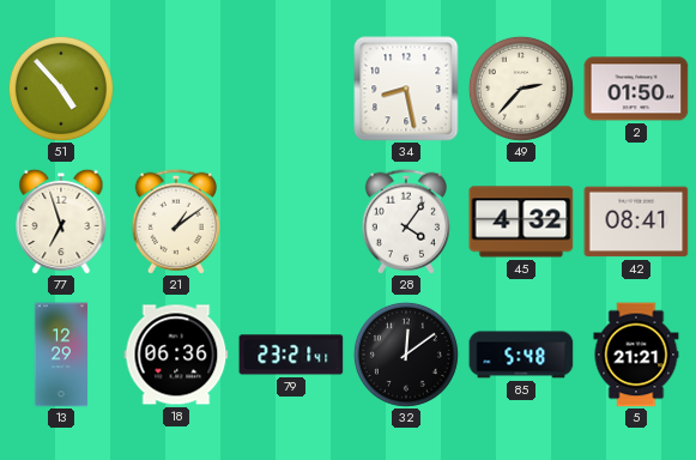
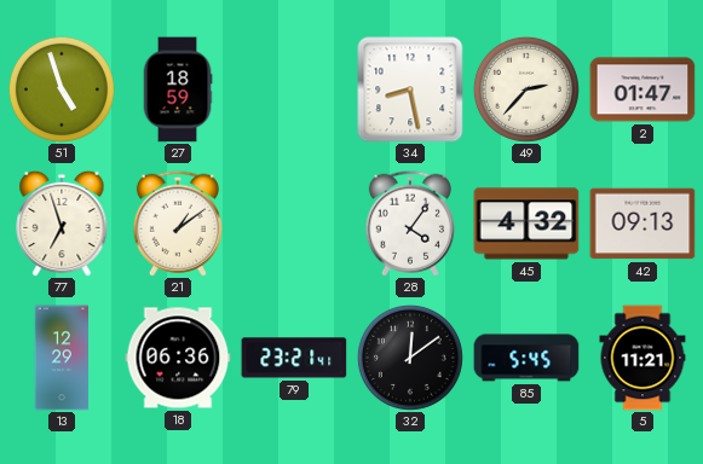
51: 4:53 -> 4:57 (62, 89)
27: none -> 18:59 (178, 89)
2: 01:50 -> 01:47 (643, 89)
42: 08:41 -> 09:13 (643, 224)
85: 5:48 -> 5:45 (526, 358)
5: 21:21 -> 11:21 (643, 358)
